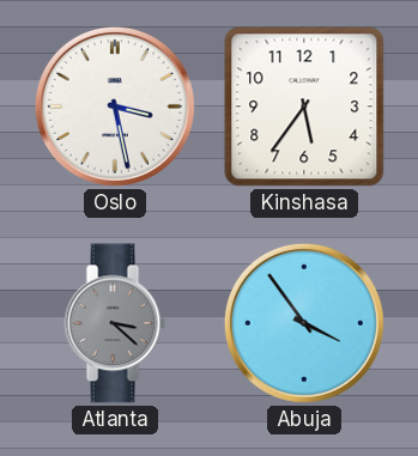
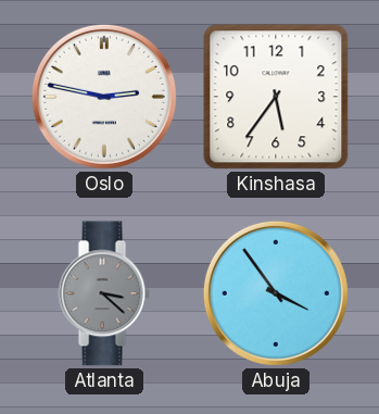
Oslo: 3:28 -> 2:47 (104, 97)
